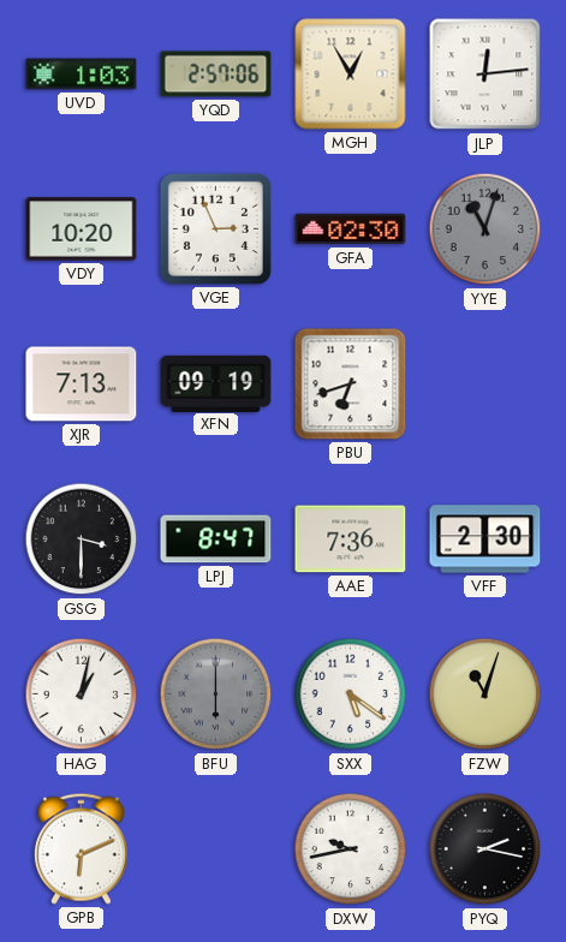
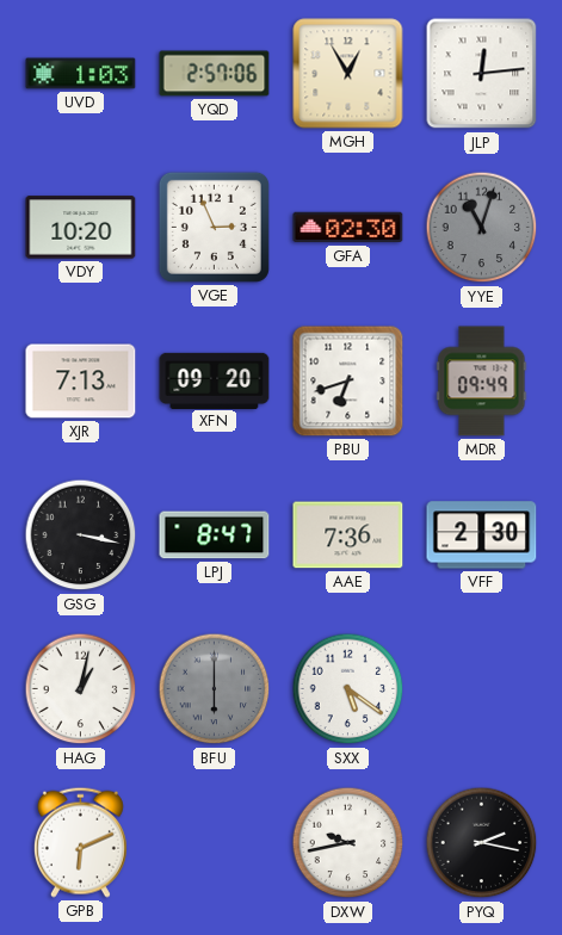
XFN: 09:19 -> 09:20 (215, 380)
MDR: none -> 09:49 (482, 382)
GSG: 3:30 -> 3:17 (81, 535)
FZW: 11:03 -> none (485, 694)
